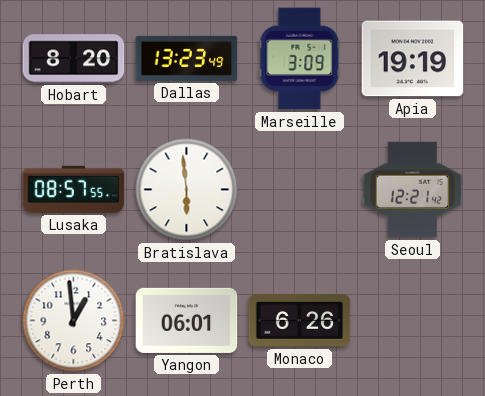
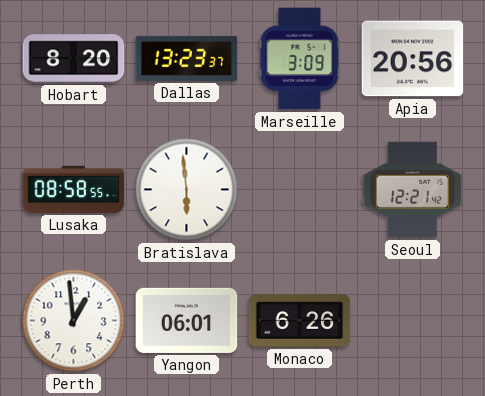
Dallas: 13:23:49 -> 13:23:37 (187, 58)
Apia: 19:19 -> 20:56 (413, 59)
Lusaka: 08:57 -> 08:58 (74, 189)
